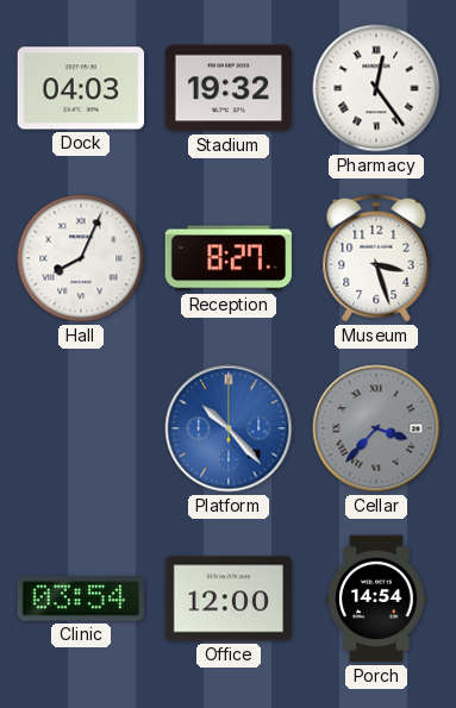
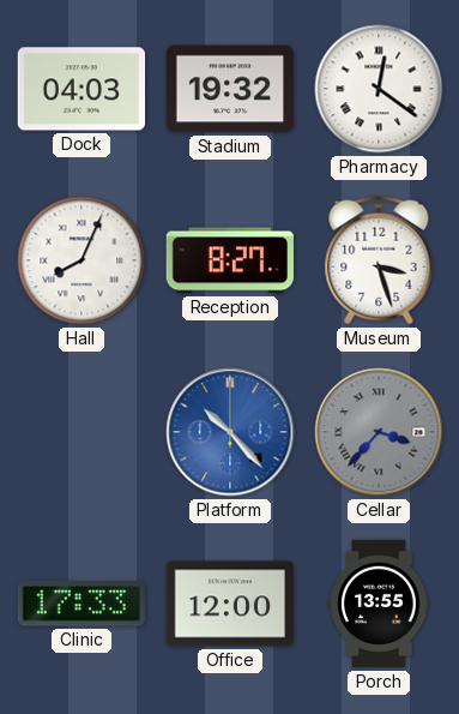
Pharmacy: 12:24 -> 12:21 (379, 89)
Clinic: 03:54 -> 17:33 (81, 604)
Porch: 14:54 -> 13:55 (379, 604)
